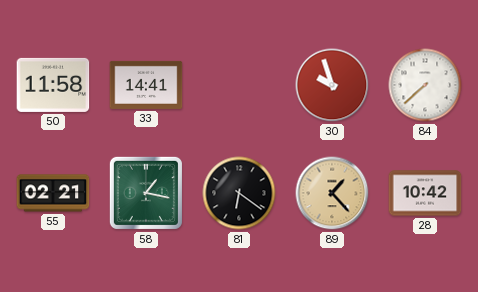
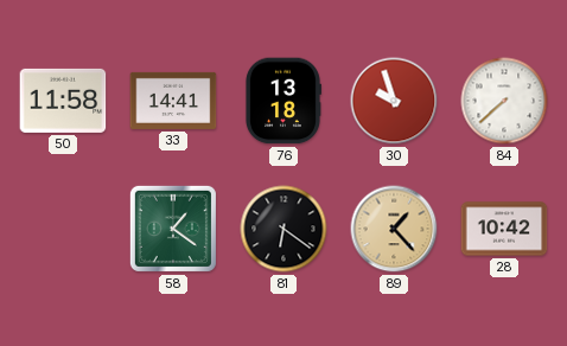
76: none -> 13:18 (282, 101)
55: 02:21 -> none (53, 193)
58: 1:17 -> 1:21 (173, 229)
